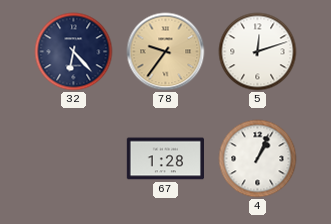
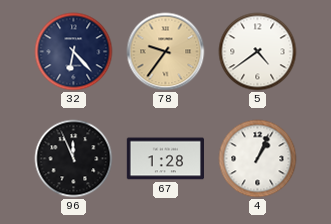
5: 12:12 -> 4:39 (258, 52)
96: none -> 11:56 (74, 159)
